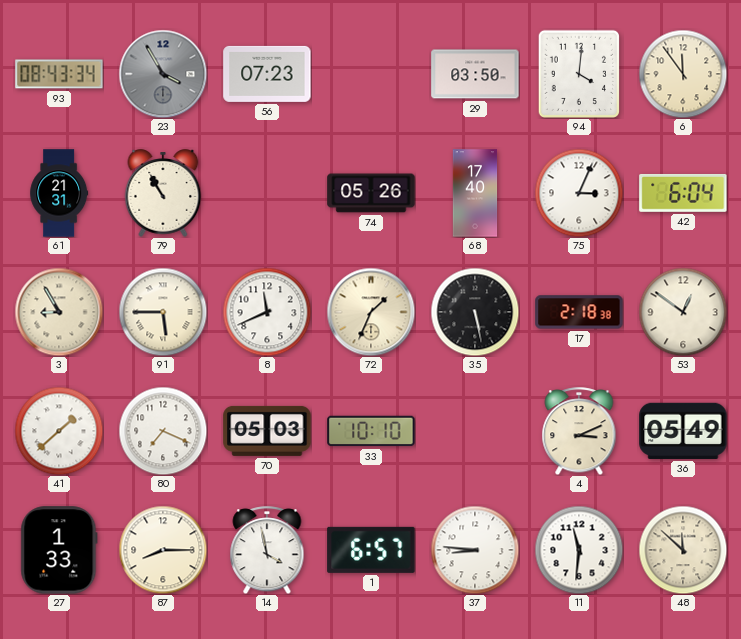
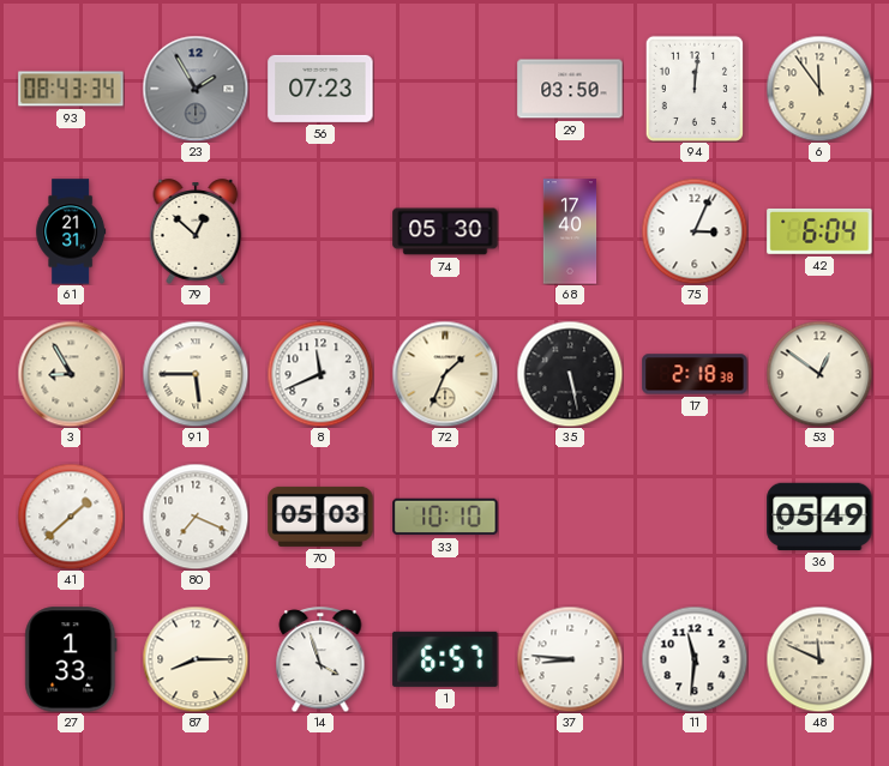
23: 3:55 -> 1:55 (196, 89)
94: 4:01 -> 12:01 (695, 89)
79: 10:55 -> 12:52 (196, 231)
74: 05:26 -> 05:30 (445, 231)
4: 3:11 -> none (579, 431)
14: 3:58 -> 3:57 (320, 659)
48: 11:52 -> 11:49 (819, 659)
